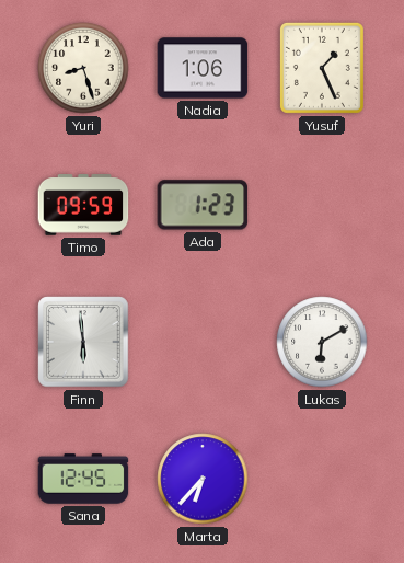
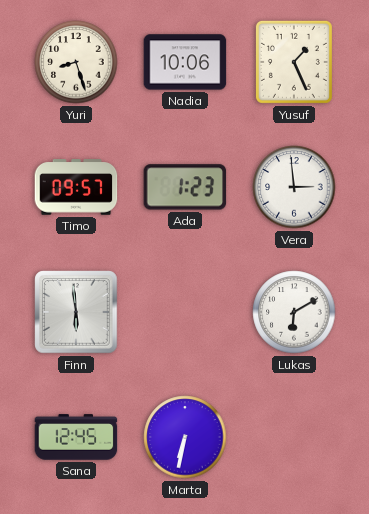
Nadia: 1:06 -> 10:06 (185, 62)
Timo: 09:59 -> 09:57 (76, 187)
Vera: none -> 2:59 (294, 187)
Marta: 6:37 -> 6:32 (185, 437)
